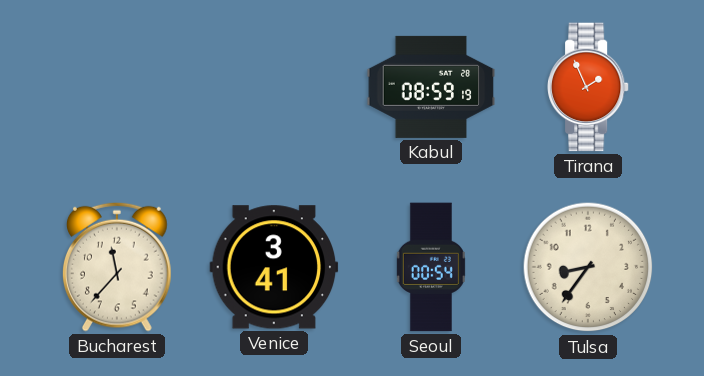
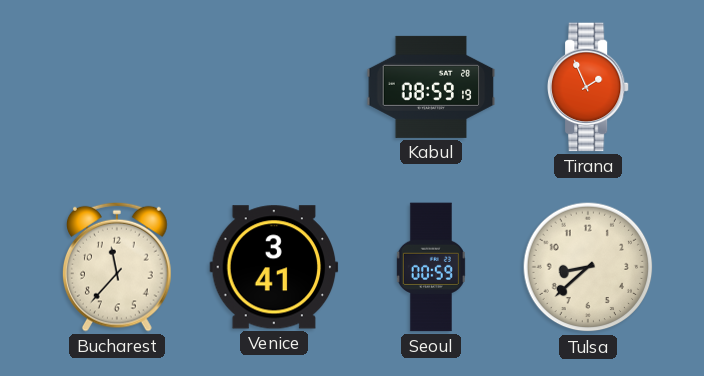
Seoul: 00:54 -> 00:59 (431, 267)
Tulsa: 8:36 -> 8:38 (588, 267)
